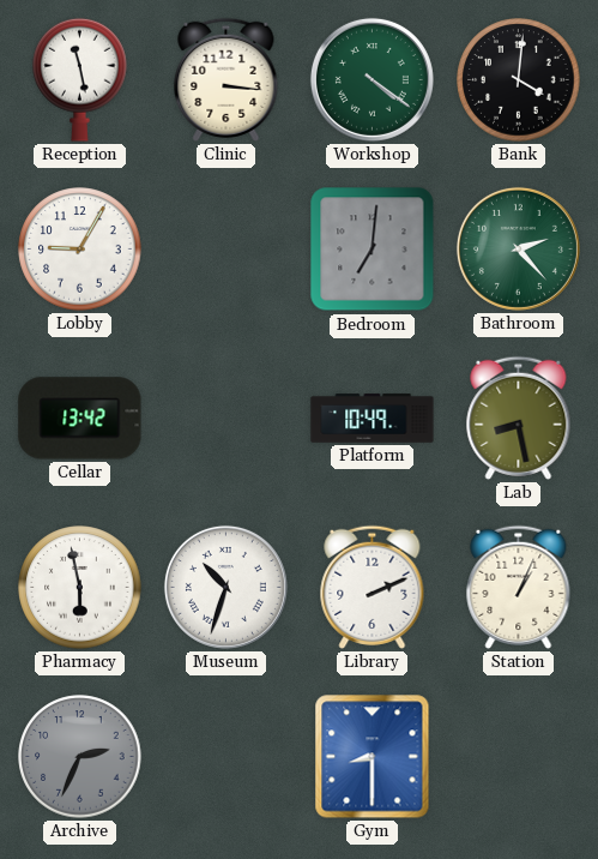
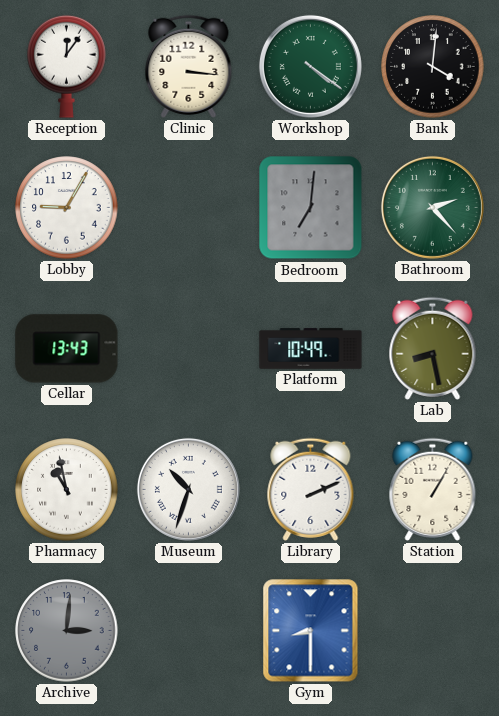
Reception: 11:28 -> 12:06 (67, 66)
Cellar: 13:42 -> 13:43 (67, 349)
Pharmacy: 5:58 -> 10:58 (67, 490)
Station: 1:04 -> 1:05 (433, 489)
Archive: 2:34 -> 3:01 (67, 631)
